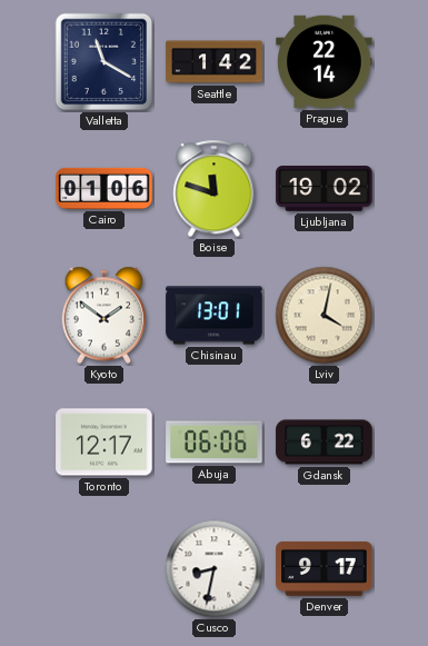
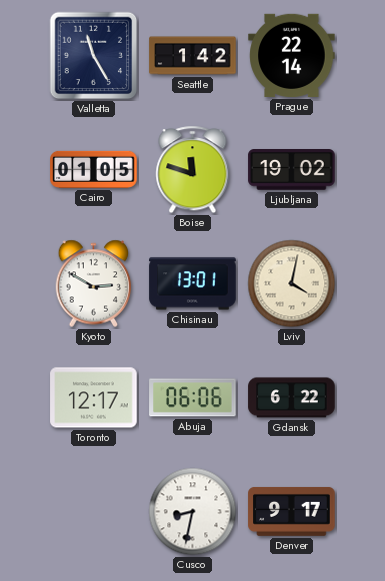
Valletta: 11:20 -> 11:25 (94, 56)
Cairo: 01:06 -> 01:05 (94, 169)
Kyoto: 1:51 -> 2:50 (94, 284)
